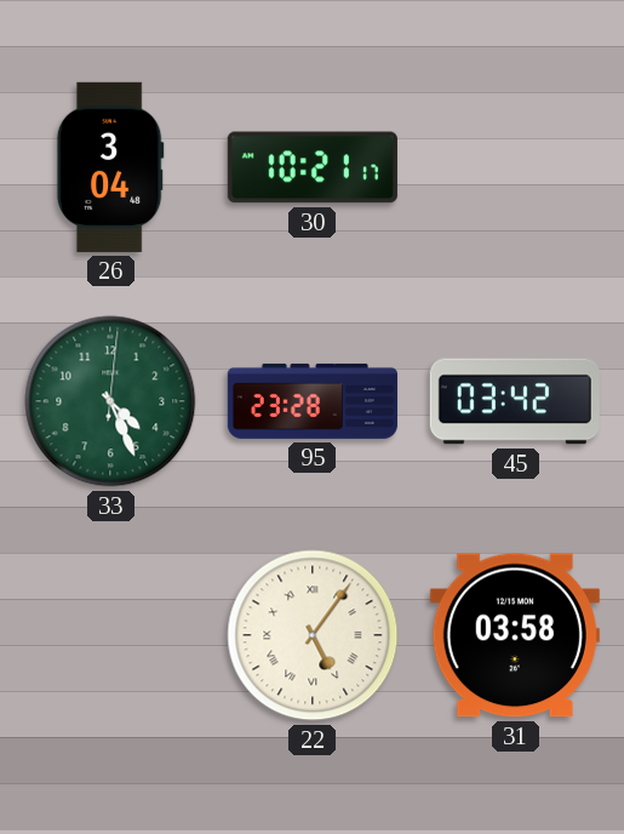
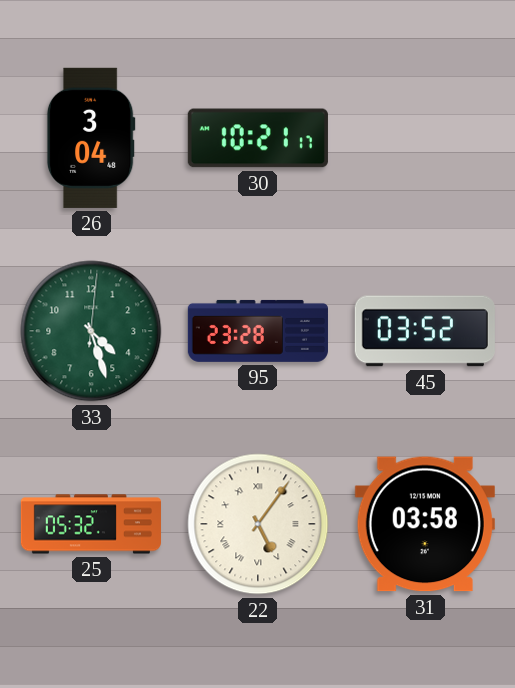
33: 4:26 -> 4:27 (91, 331)
45: 03:42 -> 03:52 (425, 331)
25: none -> 05:32 (91, 524)
